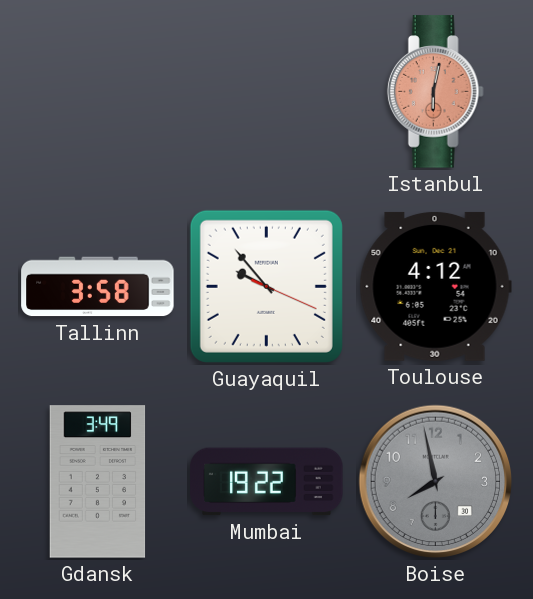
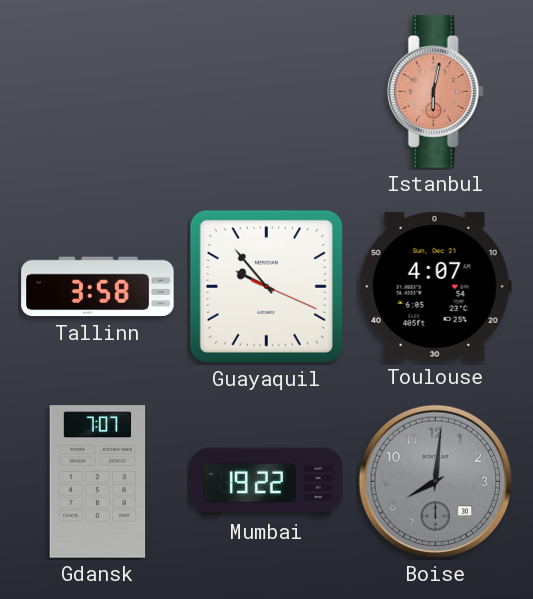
Toulouse: 4:12 -> 4:07 (435, 286)
Gdansk: 3:49 -> 7:07 (98, 482)
Boise: 7:58 -> 8:01 (436, 482)
